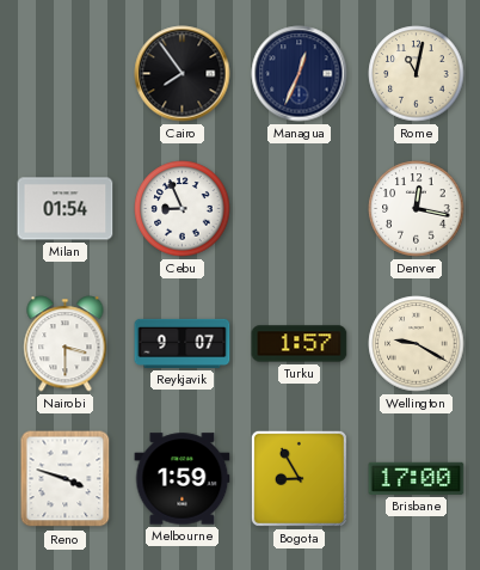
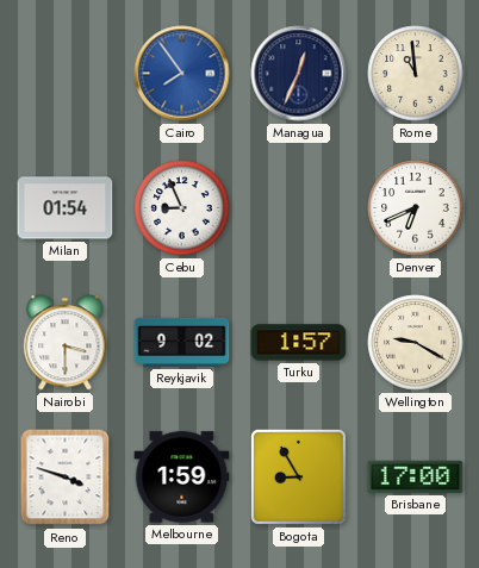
Cairo dial: black -> blue (182, 74)
Rome: 11:02 -> 10:59 (416, 74)
Denver: 12:17 -> 6:41 (416, 208)
Reykjavik: 9:07 -> 9:02 (182, 342)
